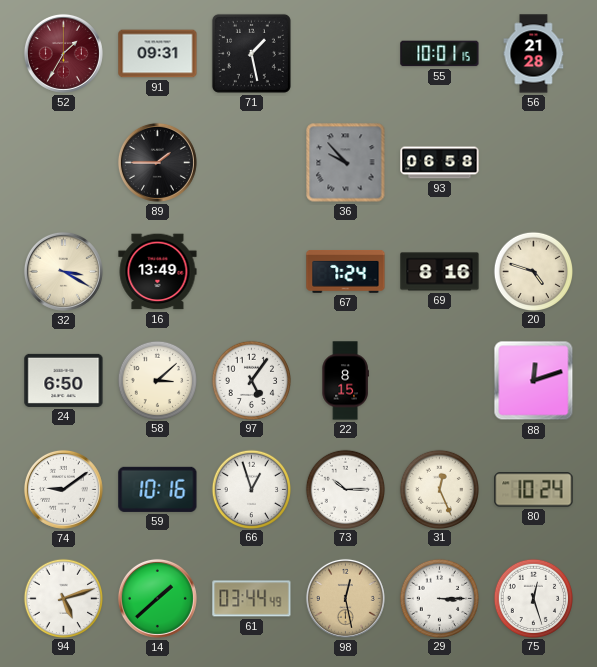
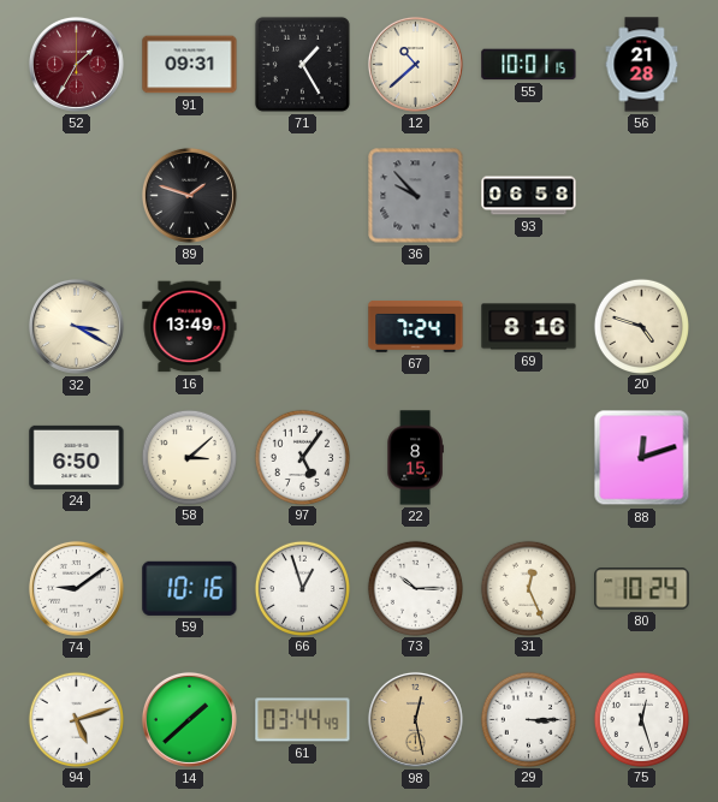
71: 1:28 -> 1:25 (302, 64)
12: none -> 10:38 (415, 64)
89: 1:45 -> 1:48 (189, 195)
